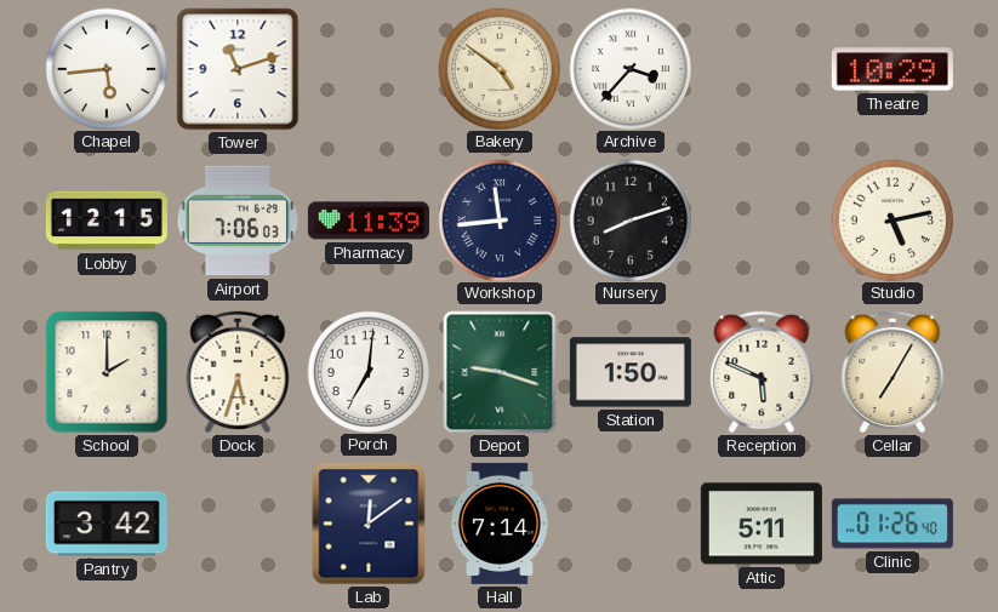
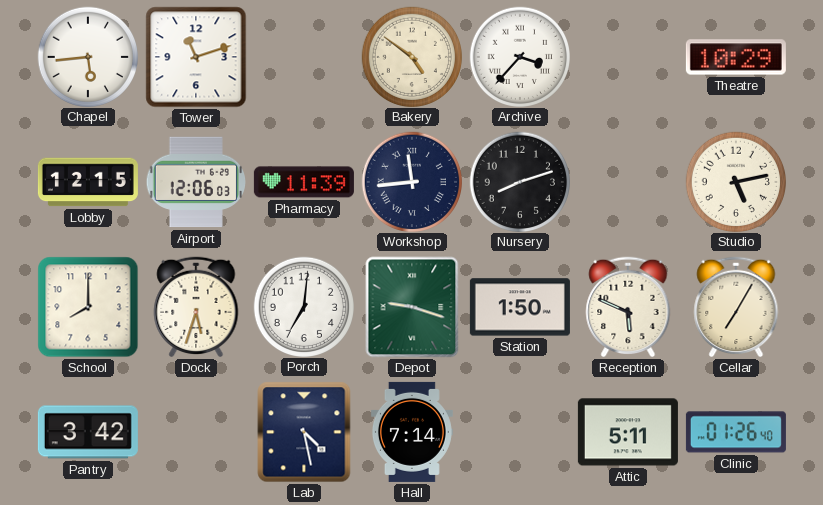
Airport: 7:06 -> 12:06 (196, 182)
School: 2:00 -> 8:00 (88, 307)
Lab: 12:09 -> 4:28 (304, 432)
